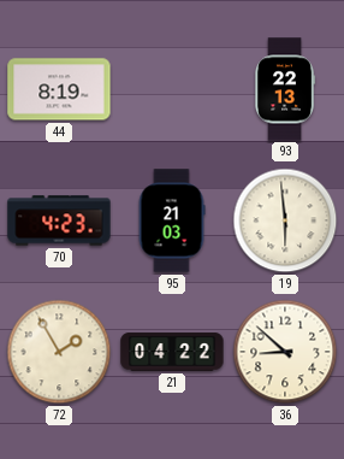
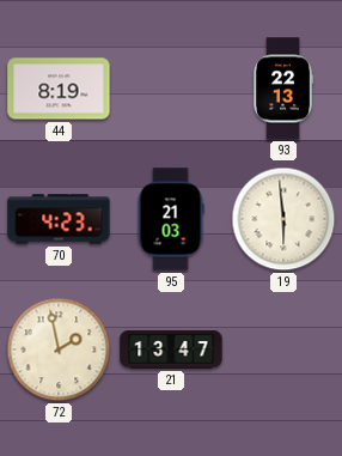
72: 1:55 -> 1:58 (59, 349)
21: 04:22 -> 13:47 (171, 349)
36: 8:52 -> none (285, 352)
